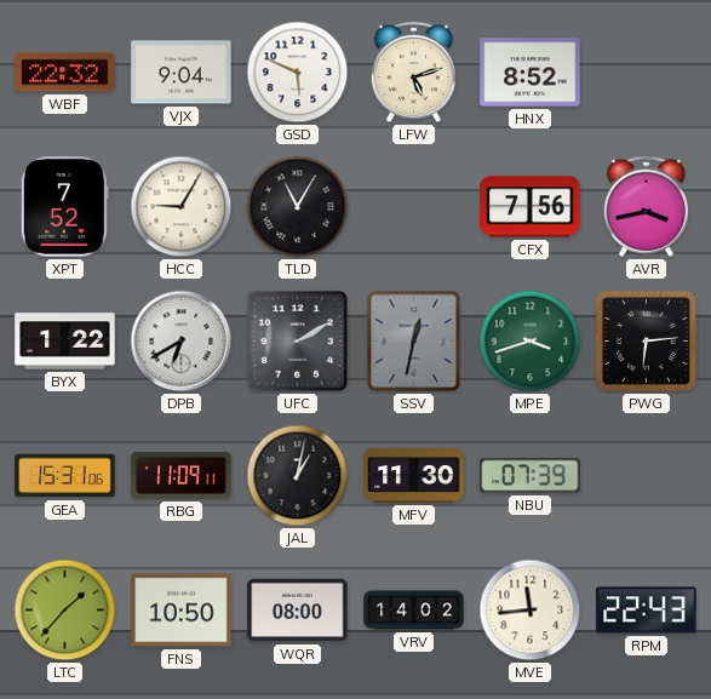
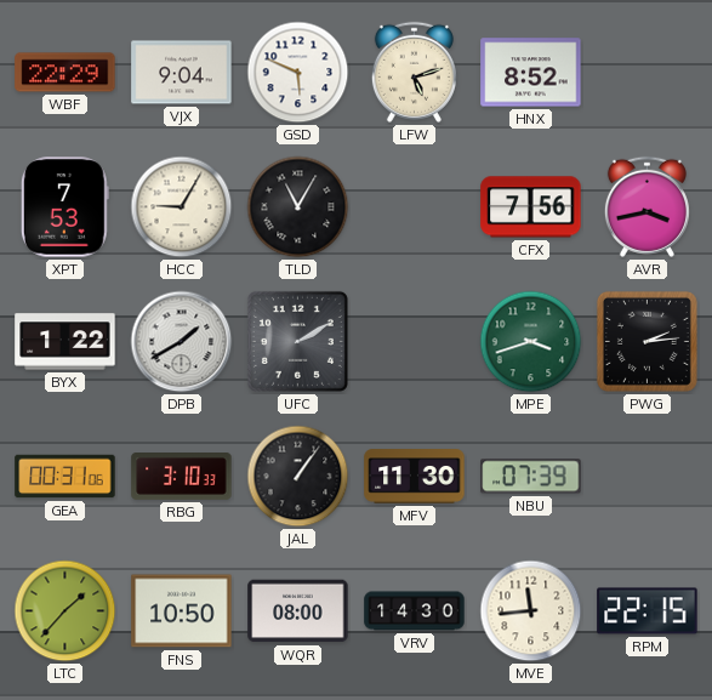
WBF: 22:32 -> 22:29 (65, 73)
XPT: 7:52 -> 7:53 (64, 207)
DPB: 6:40 -> 1:40 (182, 342)
SSV: 12:32 -> none (414, 342)
PWG: 6:14 -> 2:14 (647, 341)
GEA: 15:31 -> 00:31 (65, 477)
RBG: 11:09 -> 3:10 (182, 477)
JAL: 1:02 -> 1:06 (298, 477)
VRV: 14:02 -> 14:30 (415, 611)
RPM: 22:43 -> 22:15 (648, 611)
